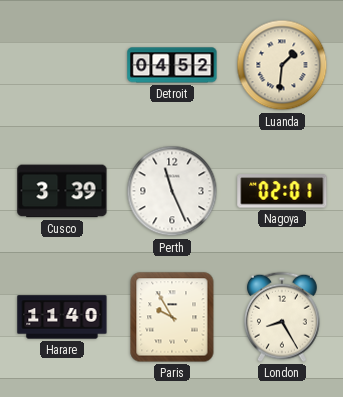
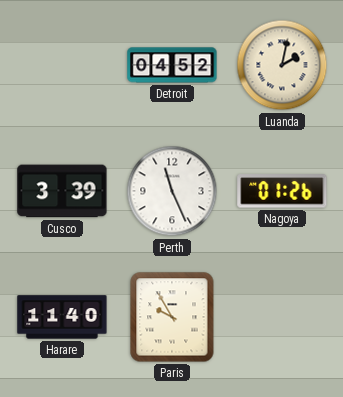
Luanda: 1:31 -> 2:02 (282, 65)
Nagoya: 02:01 -> 01:26 (282, 191)
London: 8:25 -> none (282, 317)
